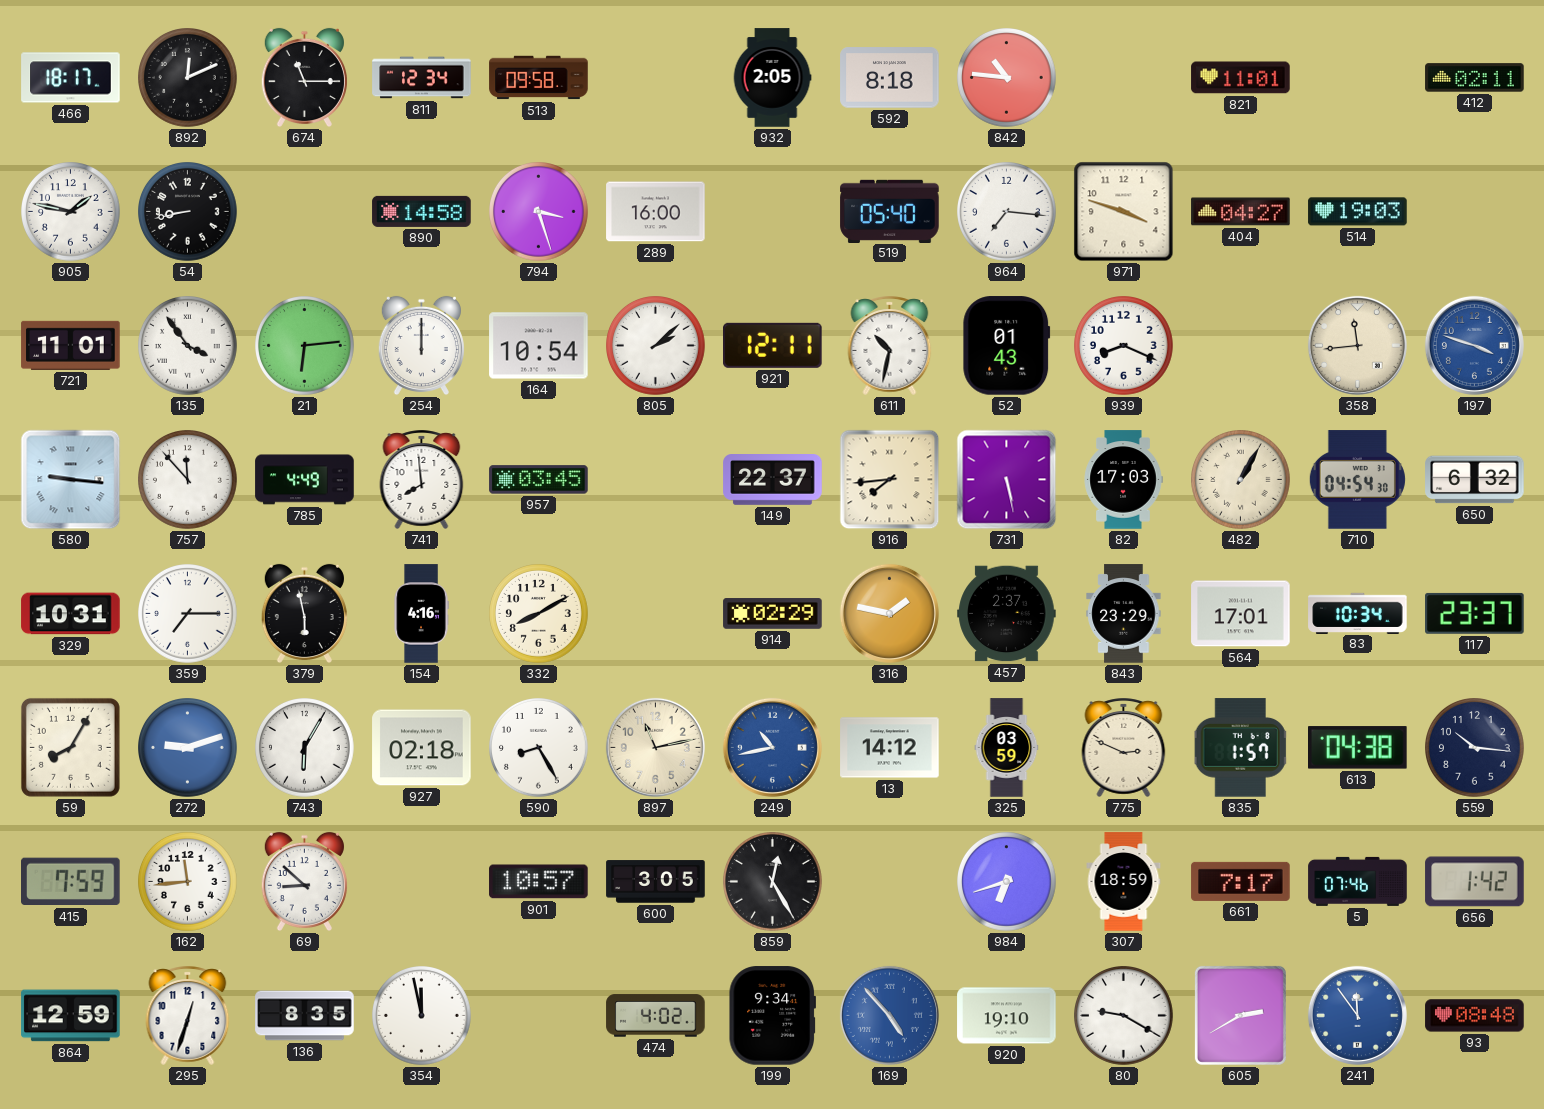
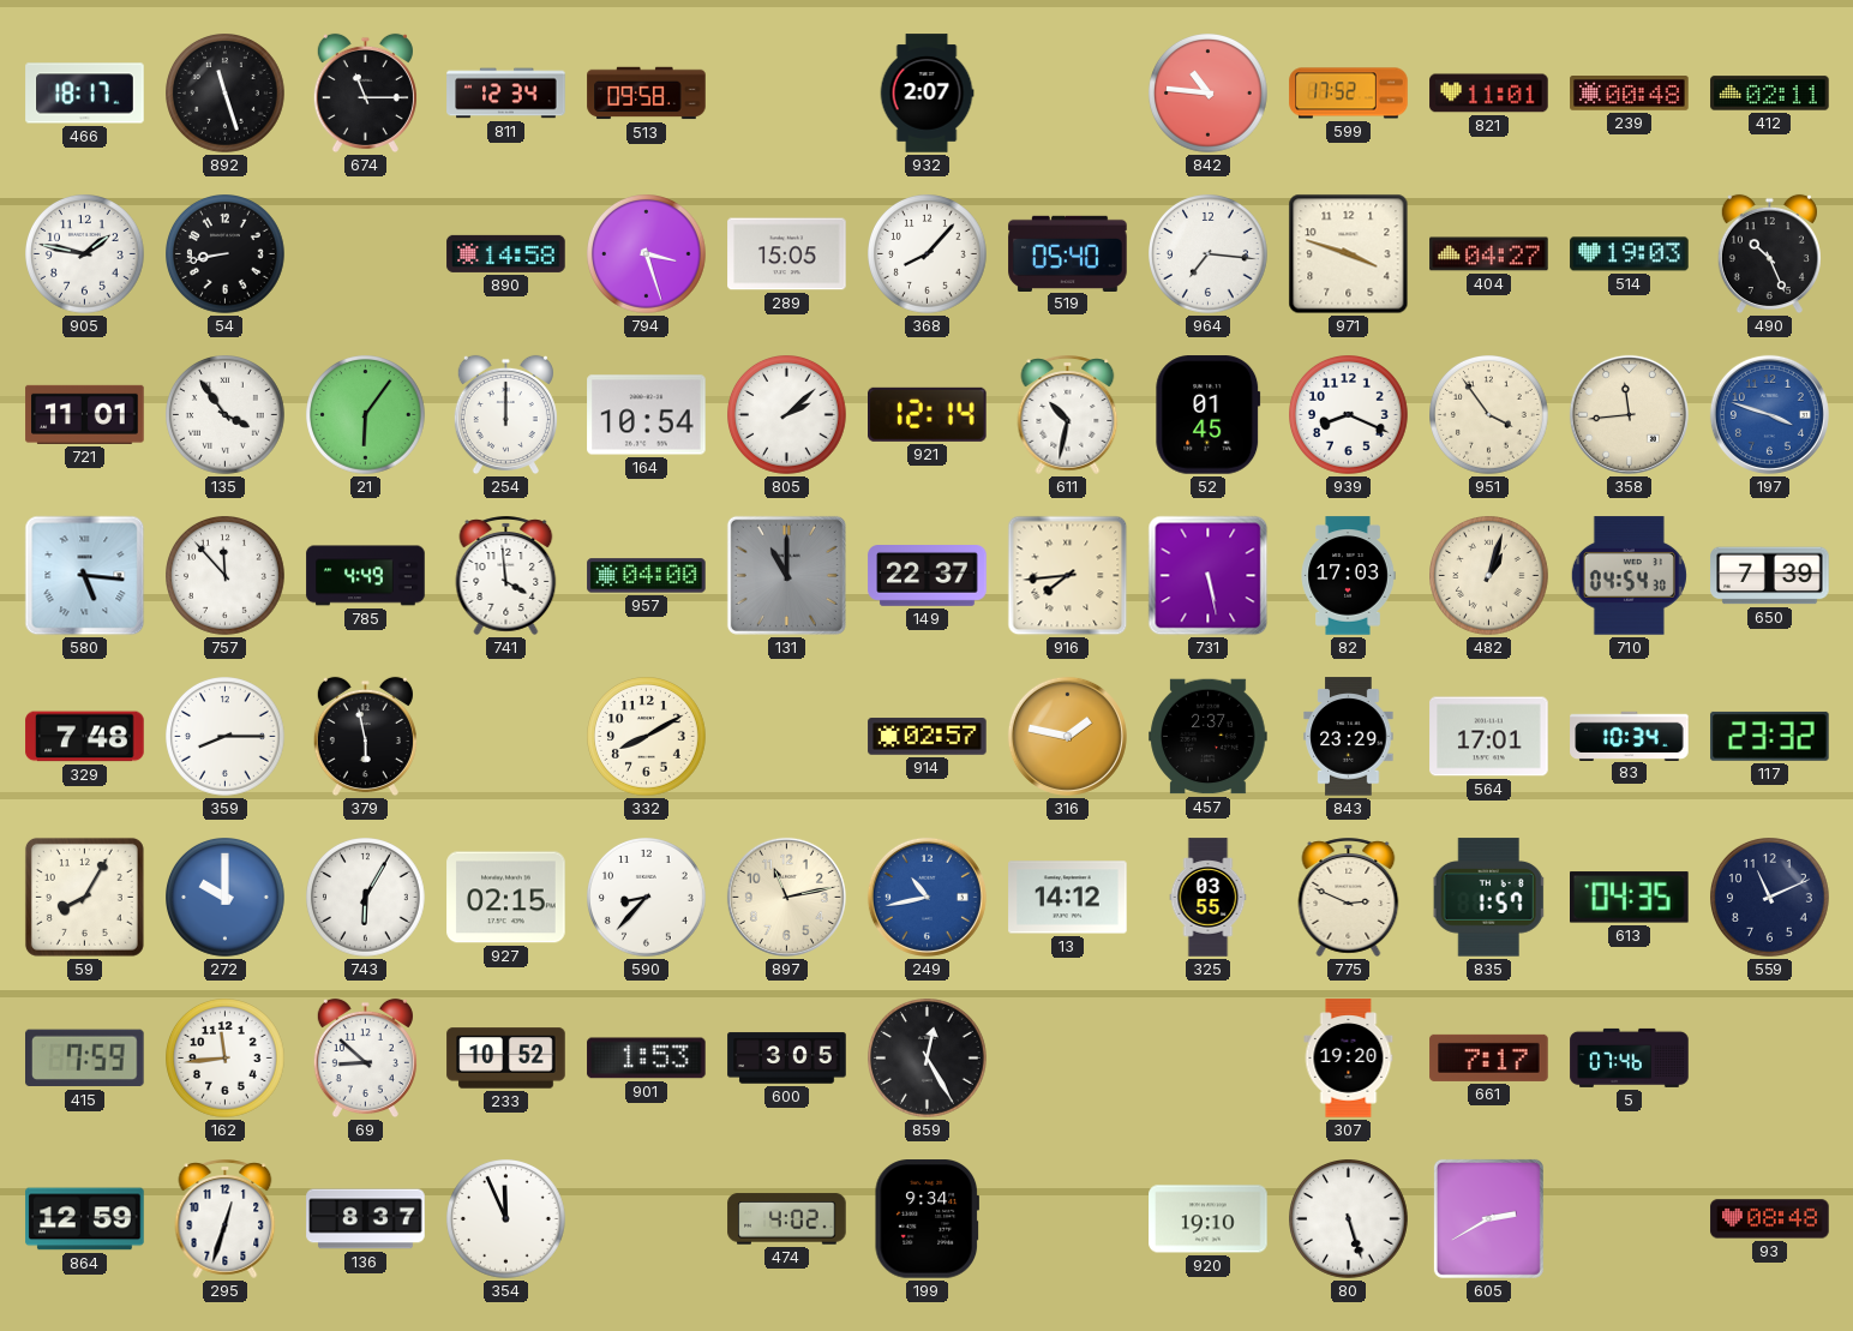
892: 12:11 -> 11:27 (226, 94)
932: 2:05 -> 2:07 (926, 94)
592: 8:18 -> none (890, 78)
599: none -> 17:52 (1349, 94)
239: none -> 00:48 (1630, 94)
289: 16:00 -> 15:05 (787, 254)
368: none -> 8:07 (928, 254)
490: none -> 10:26 (1769, 254)
21: 6:14 -> 6:06 (366, 415)
921: 12:11 -> 12:14 (928, 414)
52: 01:43 -> 01:45 (1209, 415)
951: none -> 3:54 (1489, 415)
580: 9:16 -> 5:16 (85, 576)
741: 7:59 -> 3:59 (506, 575)
957: 03:45 -> 04:00 (647, 576)
131: none -> 11:00 (786, 575)
482: 1:05 -> 1:03 (1489, 576)
650: 6:32 -> 7:39 (1770, 576)
329: 10:31 -> 7:48 (85, 737)
359: 7:15 -> 8:15 (226, 737)
154: 4:16 -> none (421, 614)
914: 02:29 -> 02:57 (928, 737)
117: 23:37 -> 23:32 (1770, 736)
272: 9:12 -> 10:00 (226, 898)
927: 02:18 -> 02:15 (506, 898)
590: 8:25 -> 8:37 (647, 898)
325: 03:59 -> 03:55 (1209, 898)
613: 04:38 -> 04:35 (1630, 898)
559: 10:16 -> 11:11 (1770, 898)
233: none -> 10:52 (506, 1059)
901: 10:57 -> 1:53 (647, 1059)
984: 6:42 -> none (1007, 882)
307: 18:59 -> 19:20 (1349, 1059)
656: 1:42 -> none (1475, 882)
136: 8:35 -> 8:37 (366, 1219)
354: 11:58 -> 11:56 (506, 1219)
169: 4:53 -> none (889, 1015)
80: 9:20 -> 5:27 (1349, 1219)
241: 11:54 -> none (1357, 1015)
